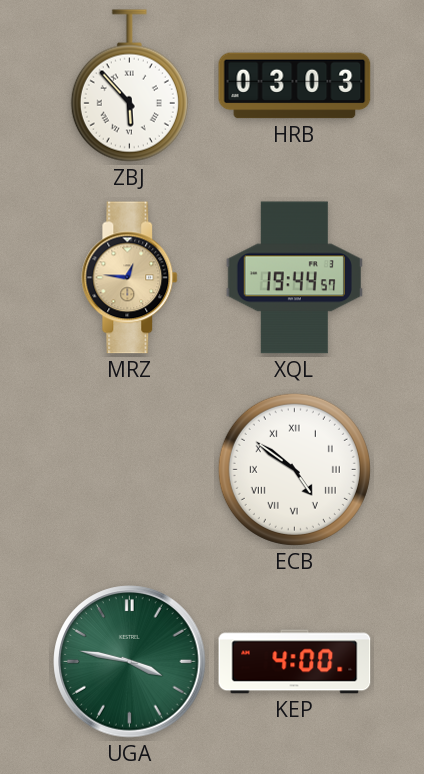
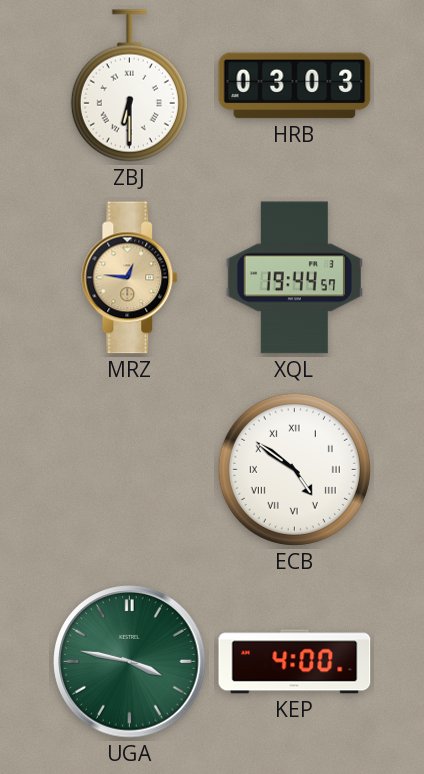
ZBJ: 5:53 -> 6:30 (129, 86)
